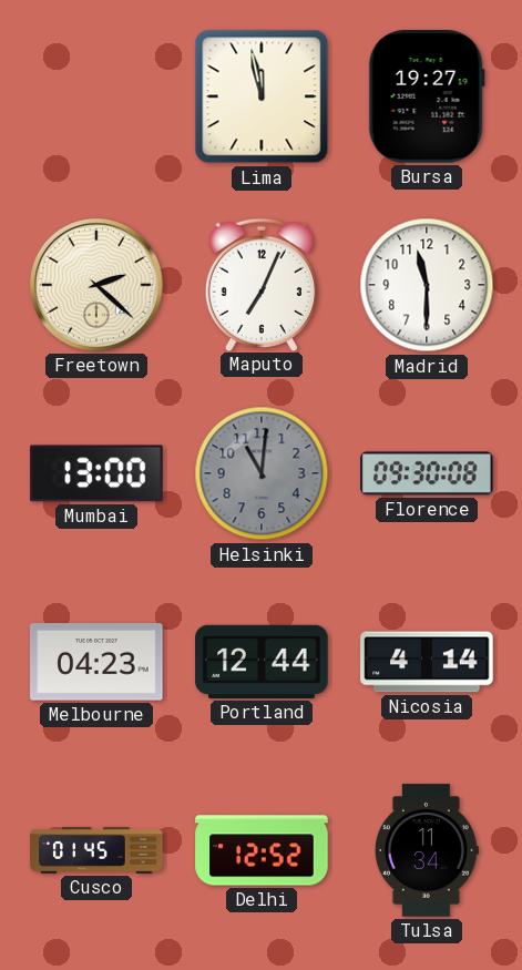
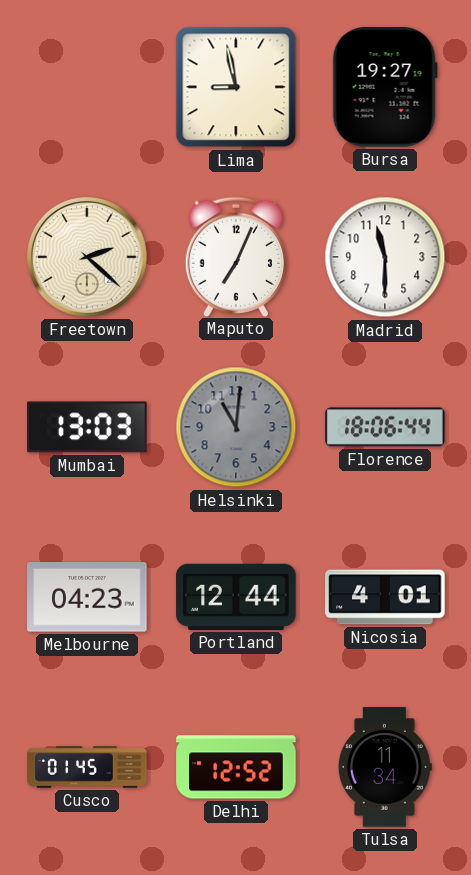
Lima: 11:58 -> 8:58 (236, 87)
Mumbai: 13:00 -> 13:03 (87, 427)
Florence: 09:30 -> 18:06 (385, 427)
Nicosia: 4:14 -> 4:01 (385, 597)
